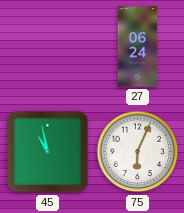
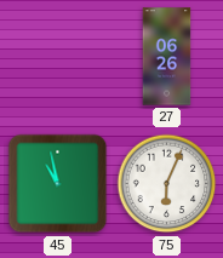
27: 06:24 -> 06:26 (167, 57)
